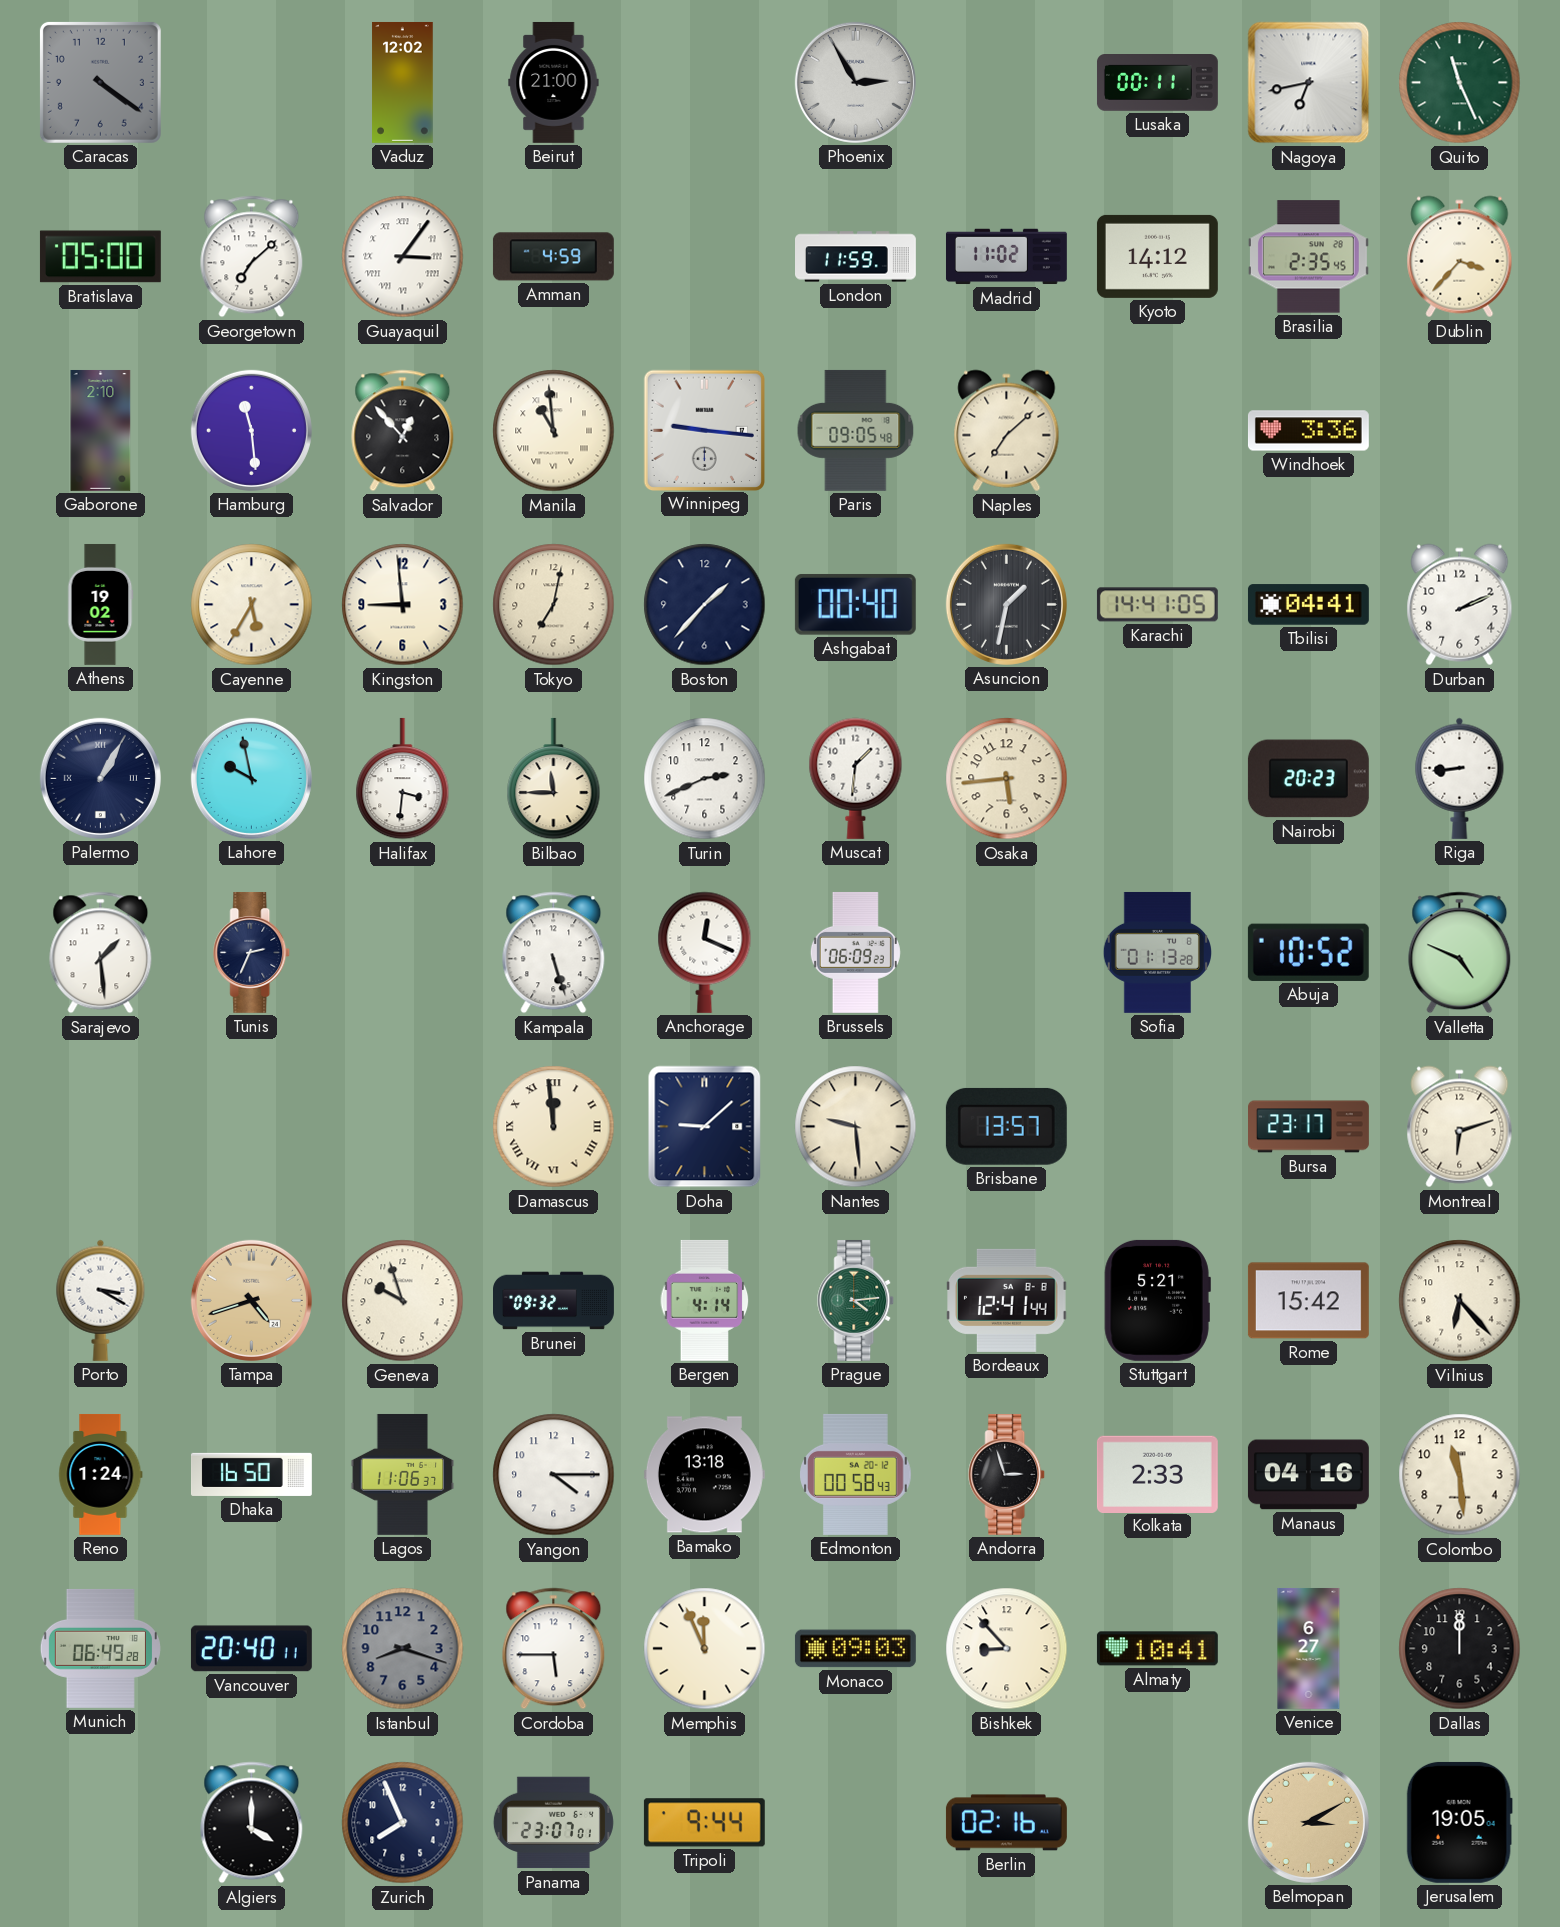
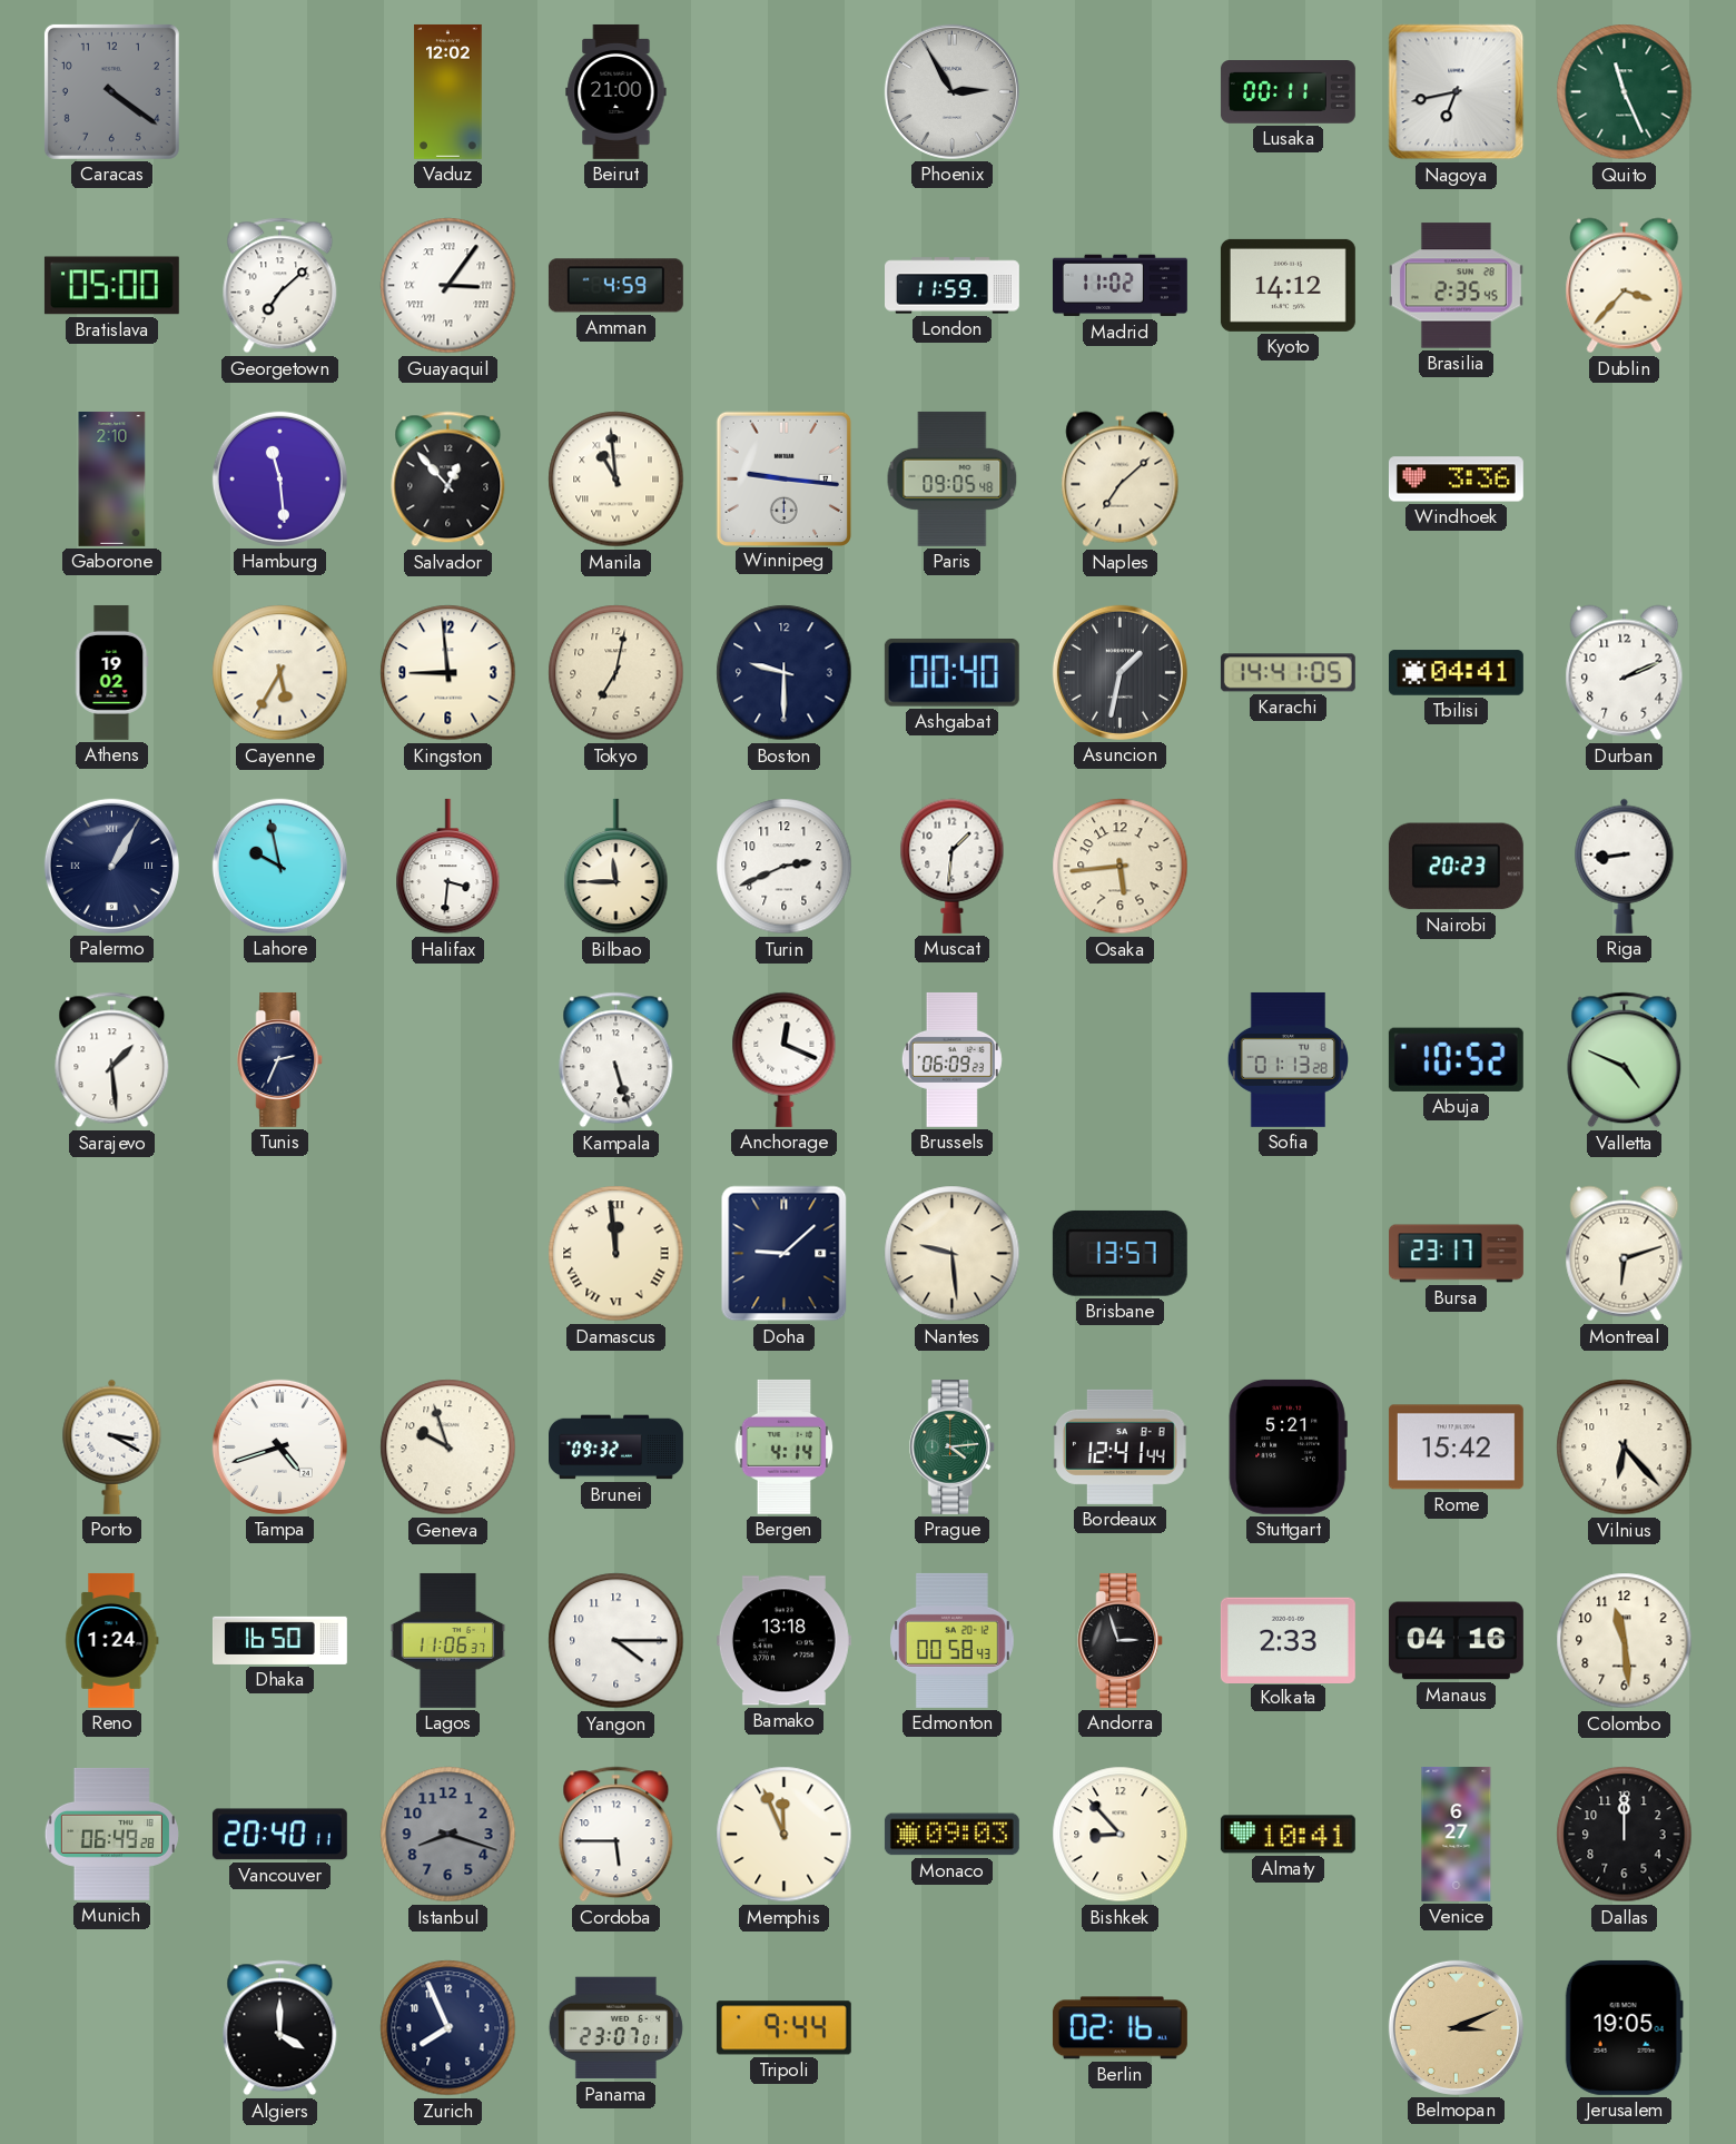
Boston: 1:37 -> 9:30 (785, 673)
Tampa dial: champagne -> white (279, 1446)
Belmopan: 3:10 -> 3:11 (1456, 2027)
